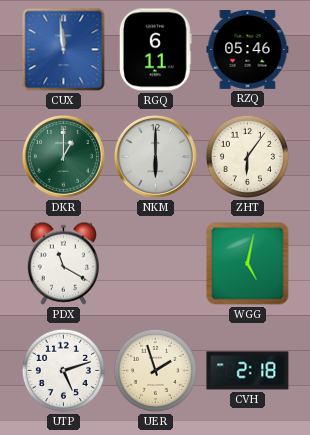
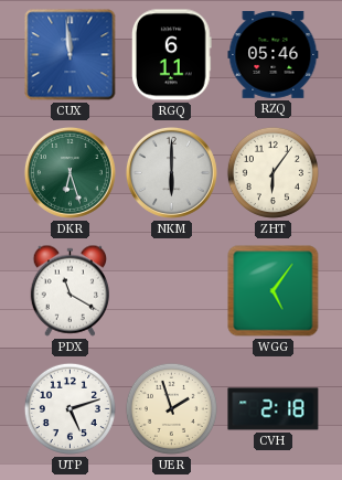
DKR: 1:00 -> 6:27 (70, 172)
WGG: 5:02 -> 5:06 (274, 291)
